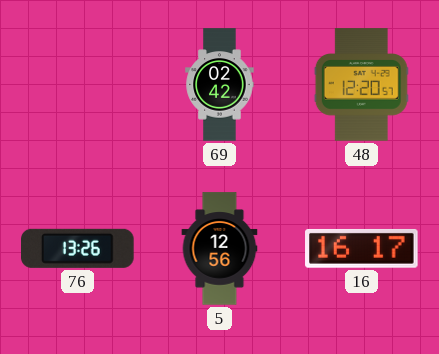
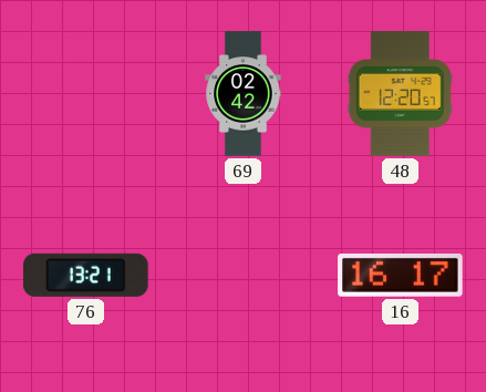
76: 13:26 -> 13:21 (86, 275)
5: 12:56 -> none (220, 249)
